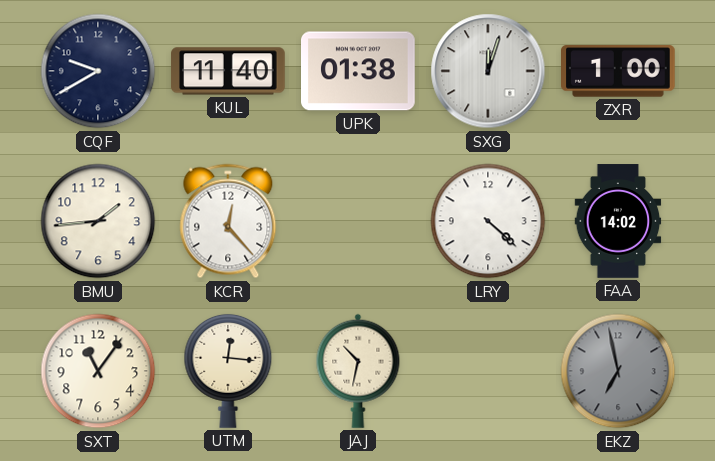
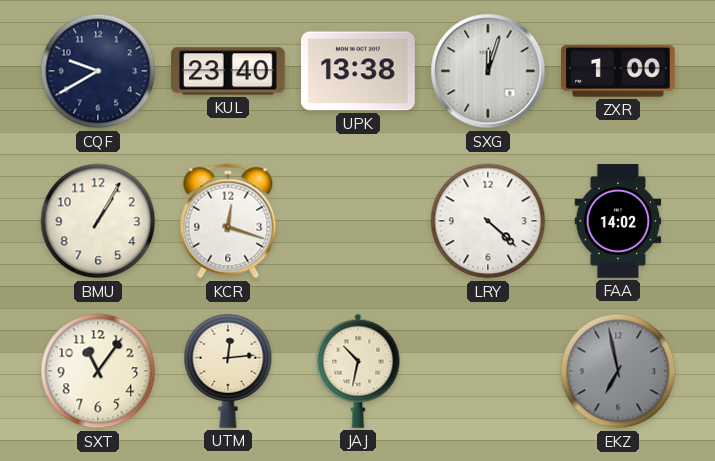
KUL: 11:40 -> 23:40 (228, 71)
UPK: 01:38 -> 13:38 (359, 71)
BMU: 1:44 -> 1:05 (98, 221)
KCR: 12:23 -> 12:18 (228, 221)
UTM: 12:16 -> 12:14 (228, 371)
